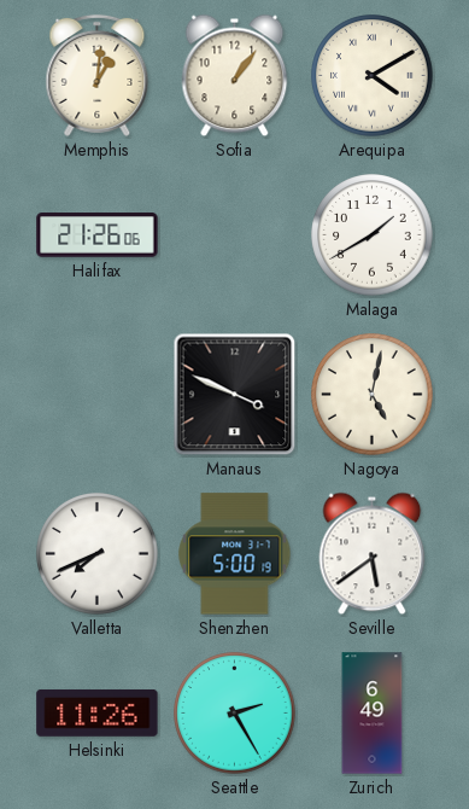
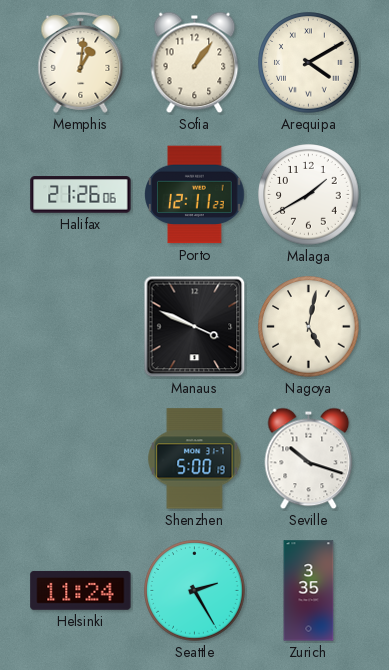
Porto: none -> 12:11 (195, 195)
Valletta: 7:41 -> none (98, 554)
Seville: 5:39 -> 10:18 (309, 459)
Helsinki: 11:26 -> 11:24 (81, 590)
Zurich: 6:49 -> 3:35 (309, 591)
